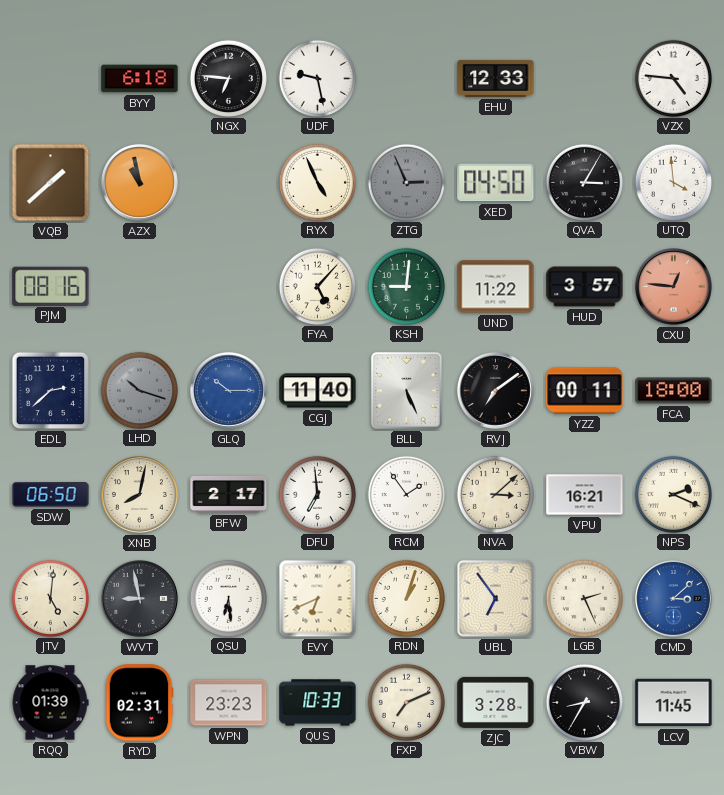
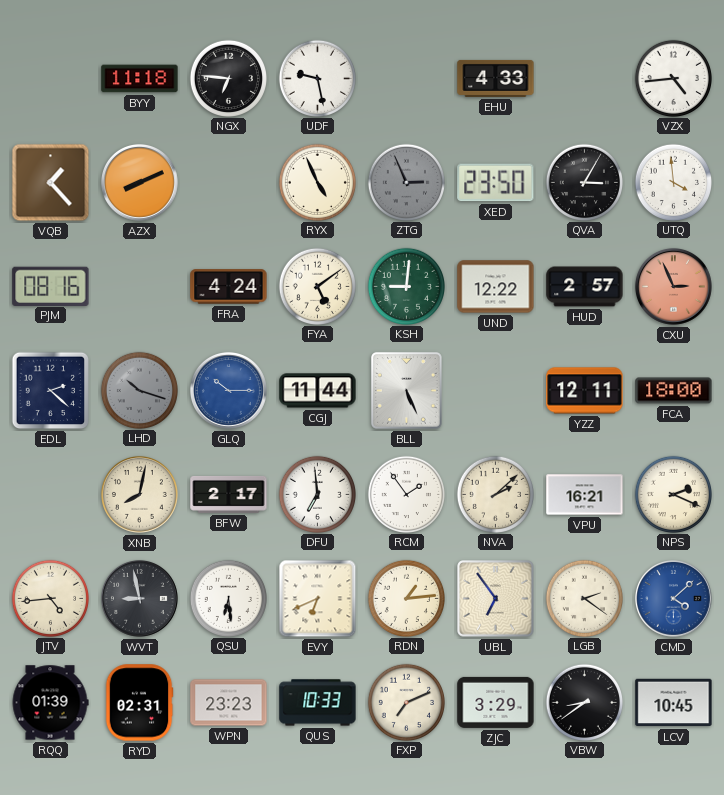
BYY: 6:18 -> 11:18 (140, 79)
EHU: 12:33 -> 4:33 (496, 78)
VZX: 4:46 -> 4:44 (673, 78)
VQB: 1:38 -> 1:23 (51, 183)
AZX: 10:58 -> 8:11 (139, 182)
XED: 04:50 -> 23:50 (496, 183)
FRA: none -> 4:24 (229, 287)
FYA: 5:07 -> 5:09 (317, 286)
UND: 11:22 -> 12:22 (496, 287)
HUD: 3:57 -> 2:57 (585, 287)
CXU: 12:46 -> 2:56 (673, 286)
EDL: 2:38 -> 2:22 (51, 391)
CGJ: 11:40 -> 11:44 (318, 391)
RVJ: 7:09 -> none (495, 390)
YZZ: 00:11 -> 12:11 (585, 391)
SDW: 06:50 -> none (51, 495)
NVA: 3:08 -> 2:08 (495, 494)
JTV: 5:01 -> 4:44 (50, 598)
RDN: 1:03 -> 1:14 (406, 598)
LGB: 2:26 -> 2:21 (584, 598)
CMD: 3:08 -> 4:08 (673, 598)
ZJC: 3:28 -> 3:29 (496, 702)
VBW: 8:35 -> 8:39 (584, 702)
LCV: 11:45 -> 10:45 (674, 703)
